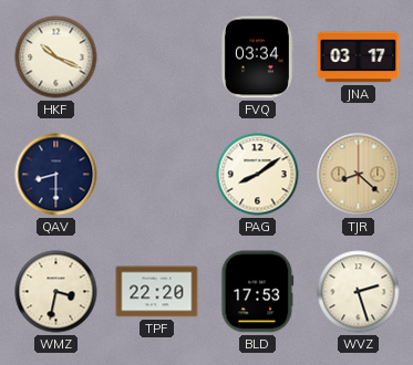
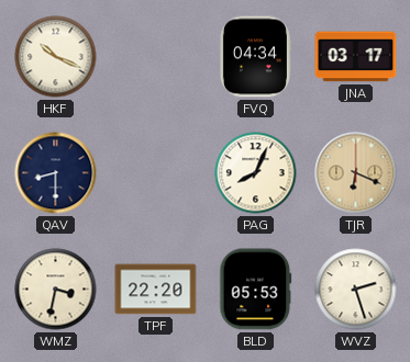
FVQ: 03:34 -> 04:34 (255, 57)
PAG: 8:09 -> 8:04 (256, 173)
TJR: 8:22 -> 6:19 (356, 173)
BLD: 17:53 -> 05:53 (256, 290)
